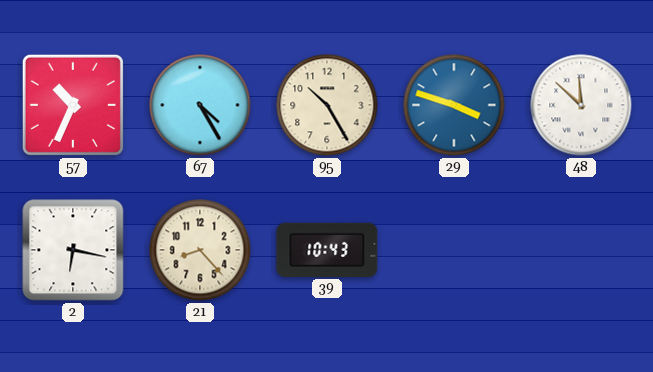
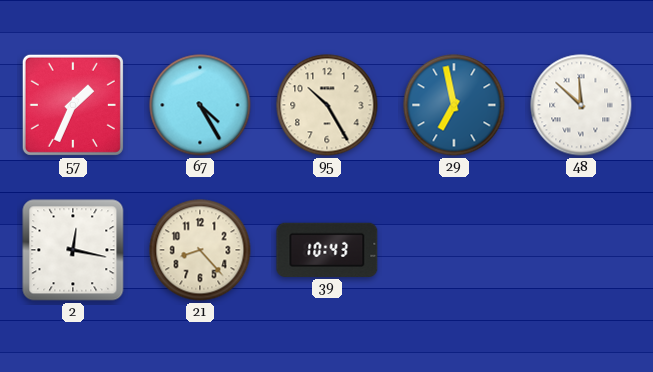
57: 10:34 -> 1:34 (73, 105)
29: 3:48 -> 6:58 (454, 105)
2: 6:17 -> 12:17 (73, 250)
